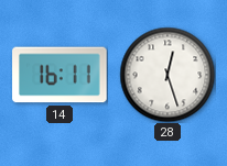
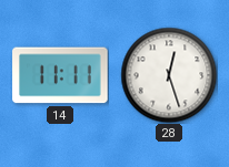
14: 16:11 -> 11:11 (60, 75)
